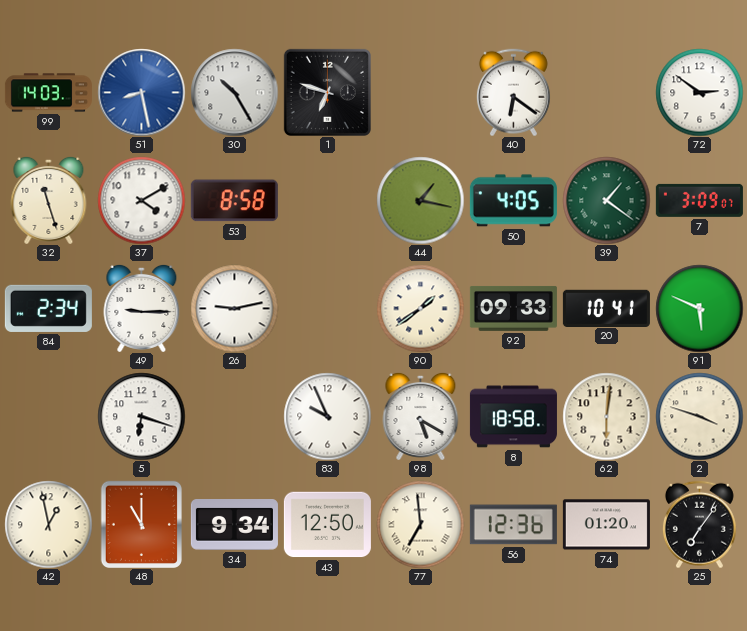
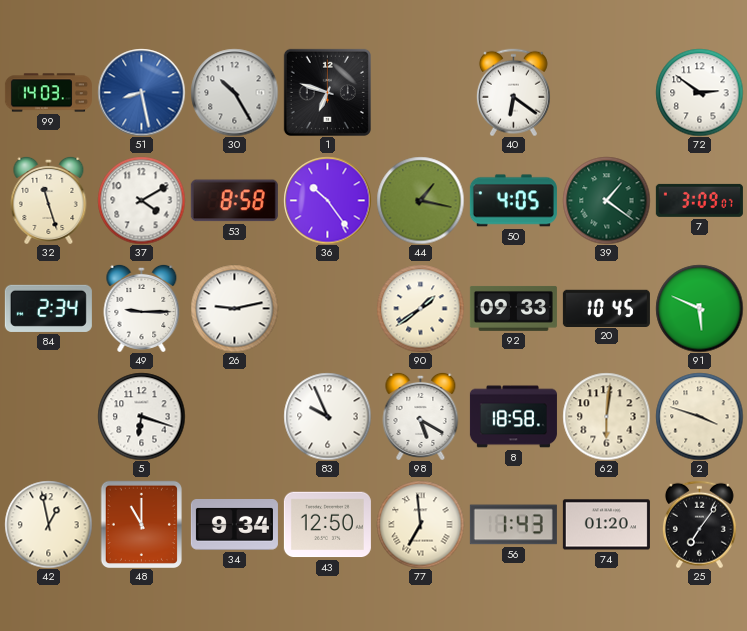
36: none -> 10:24 (327, 200)
20: 10:41 -> 10:45 (606, 308)
56: 12:36 -> 1:43 (513, 525)
